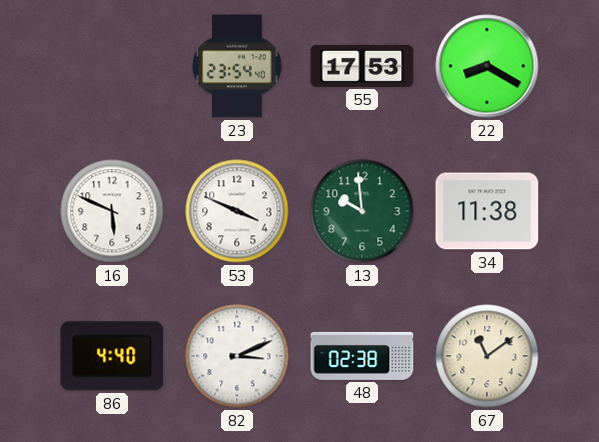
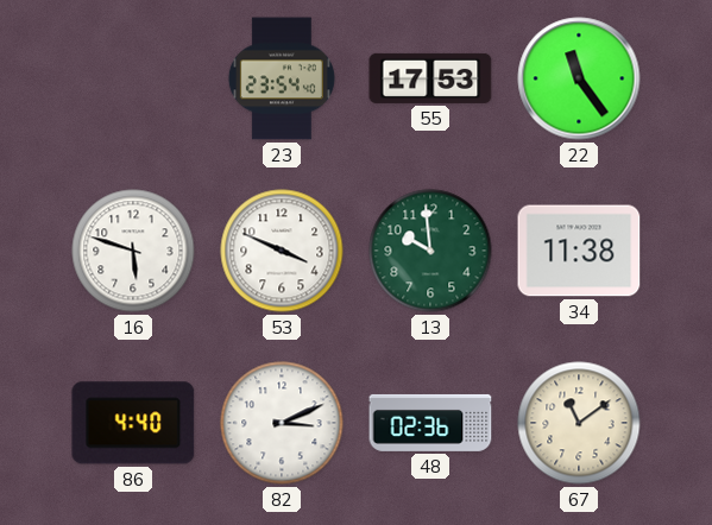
22: 8:20 -> 11:24 (579, 78)
16: 5:49 -> 5:48 (133, 251)
48: 02:38 -> 02:36 (430, 423)
